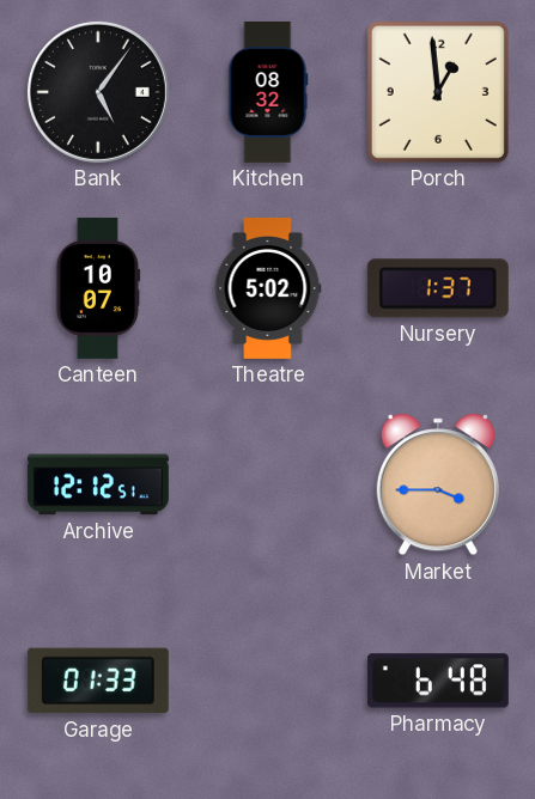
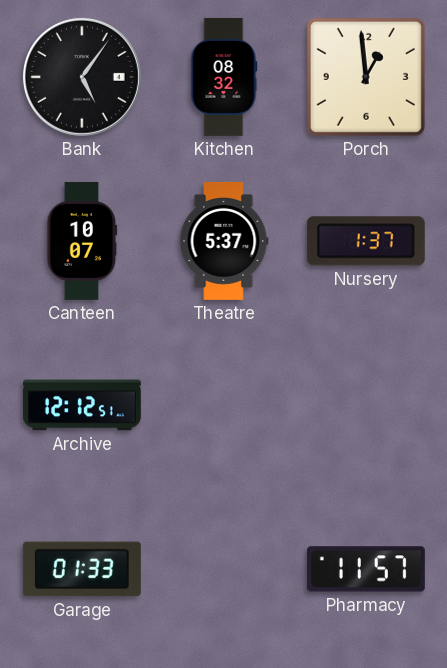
Theatre: 5:02 -> 5:37 (224, 241)
Market: 3:45 -> none (438, 484)
Pharmacy: 6:48 -> 11:57 (366, 569)
